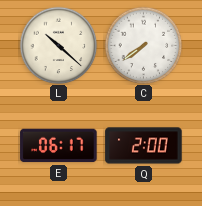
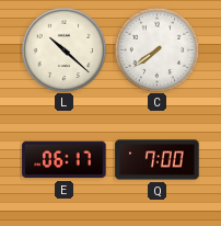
Q: 2:00 -> 7:00 (158, 160)
